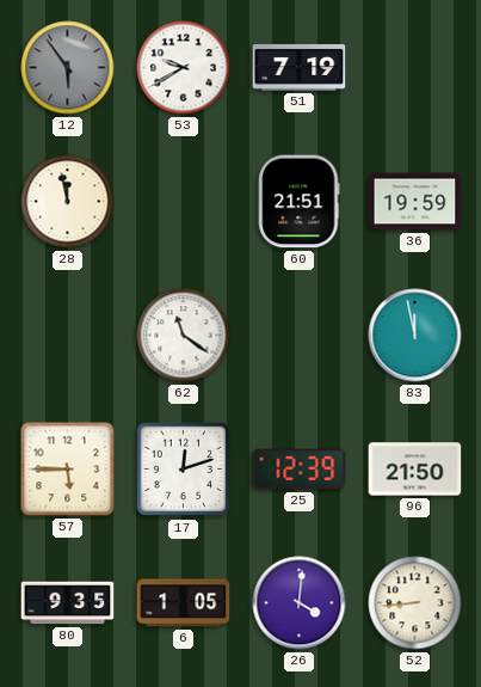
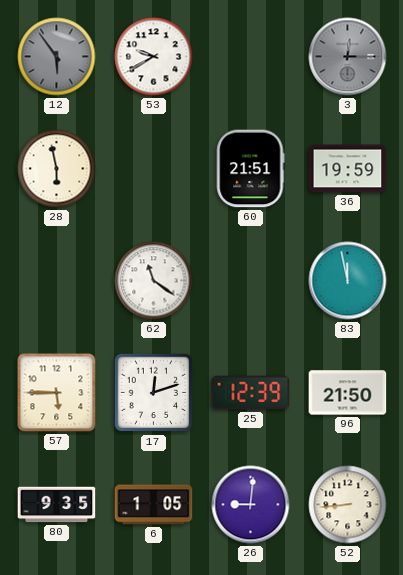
51: 7:19 -> none (300, 67)
3: none -> 12:15 (348, 57)
28: 11:58 -> 5:58 (57, 169)
26: 4:01 -> 9:01 (251, 505)
